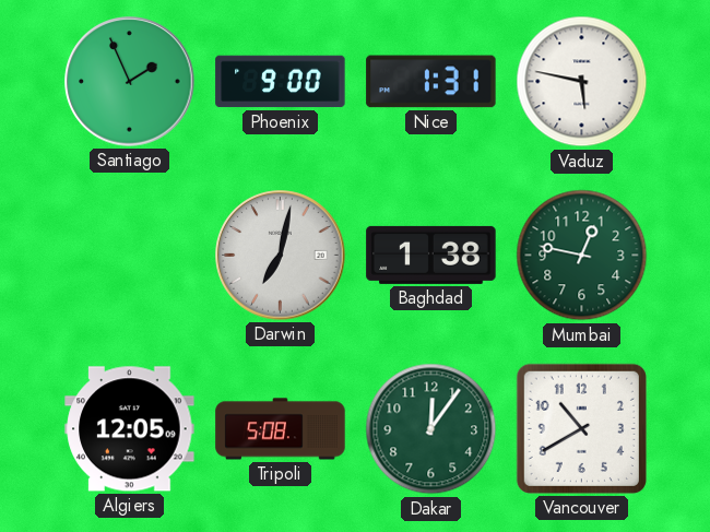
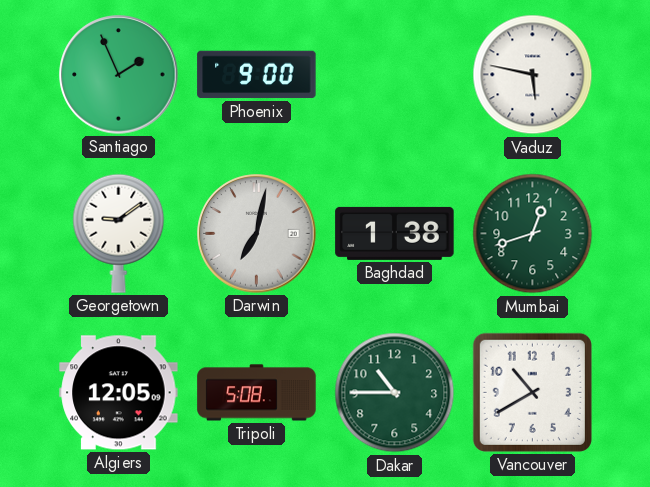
Nice: 1:31 -> none (431, 82)
Georgetown: none -> 9:09 (119, 233)
Mumbai: 12:47 -> 12:42 (533, 234)
Dakar: 12:06 -> 10:45 (395, 393)
